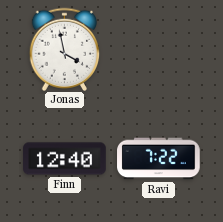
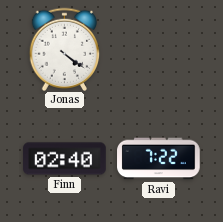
Jonas: 3:58 -> 4:21 (65, 49)
Finn: 12:40 -> 02:40 (65, 159)
